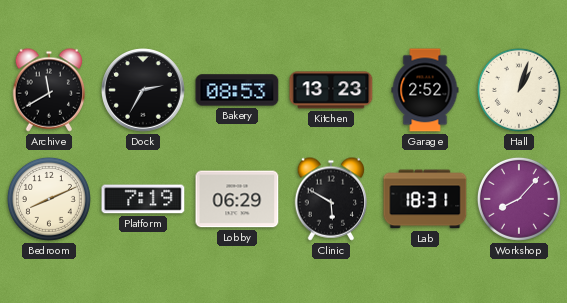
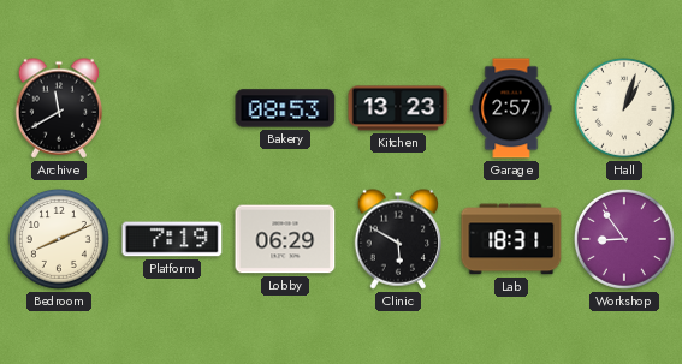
Dock: 2:35 -> none (144, 91)
Garage: 2:52 -> 2:57 (511, 108)
Workshop: 8:07 -> 8:54 (624, 239)
